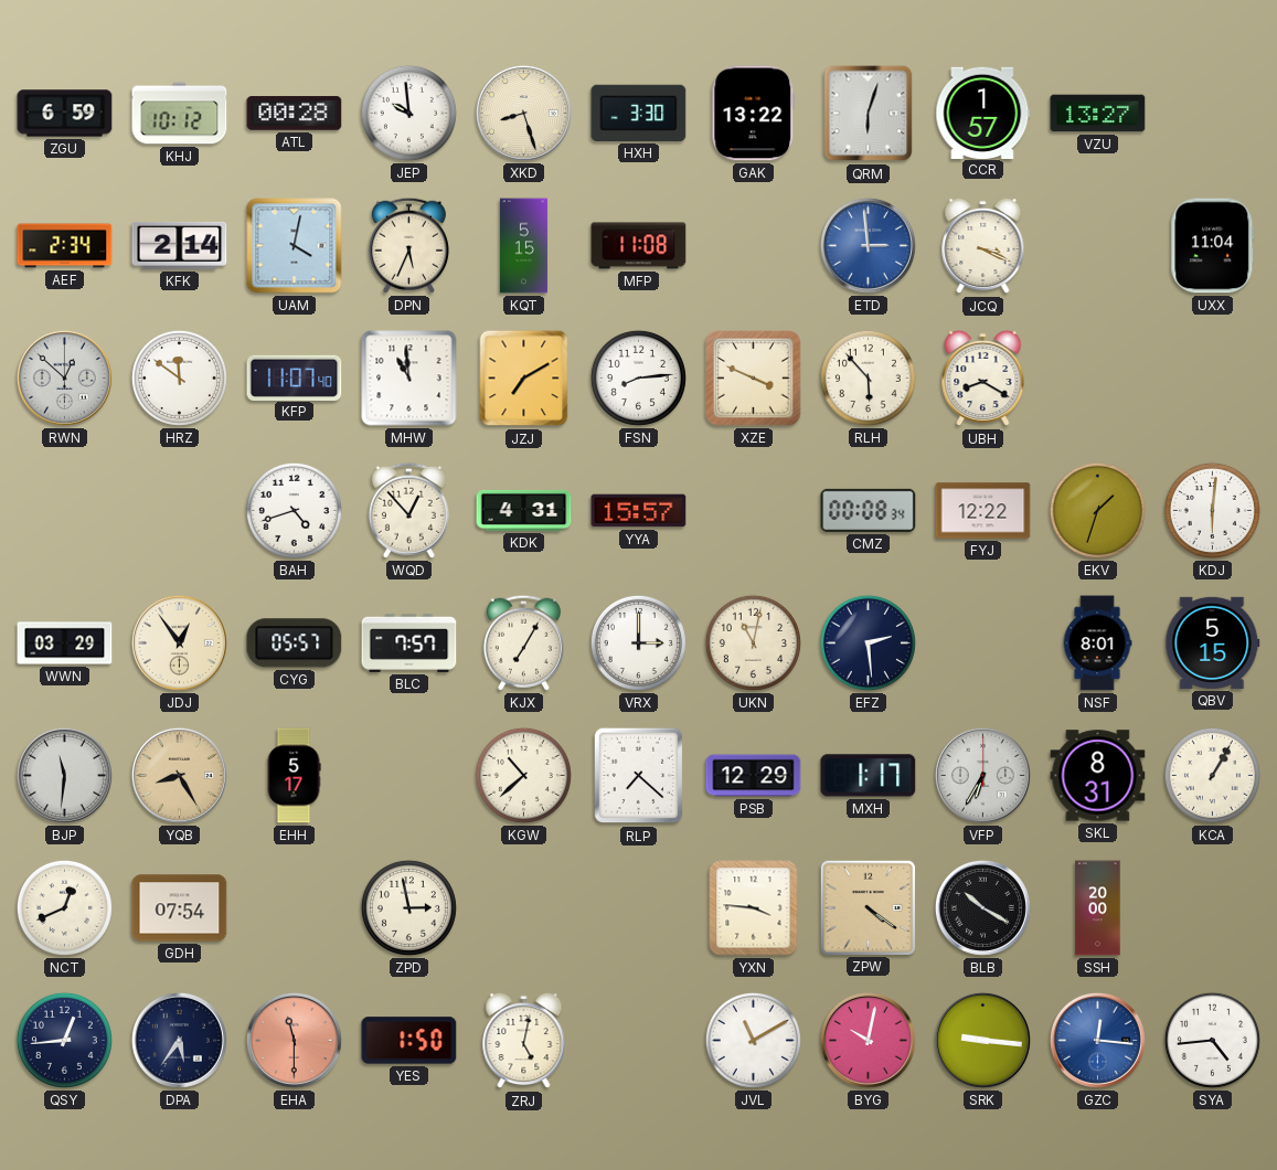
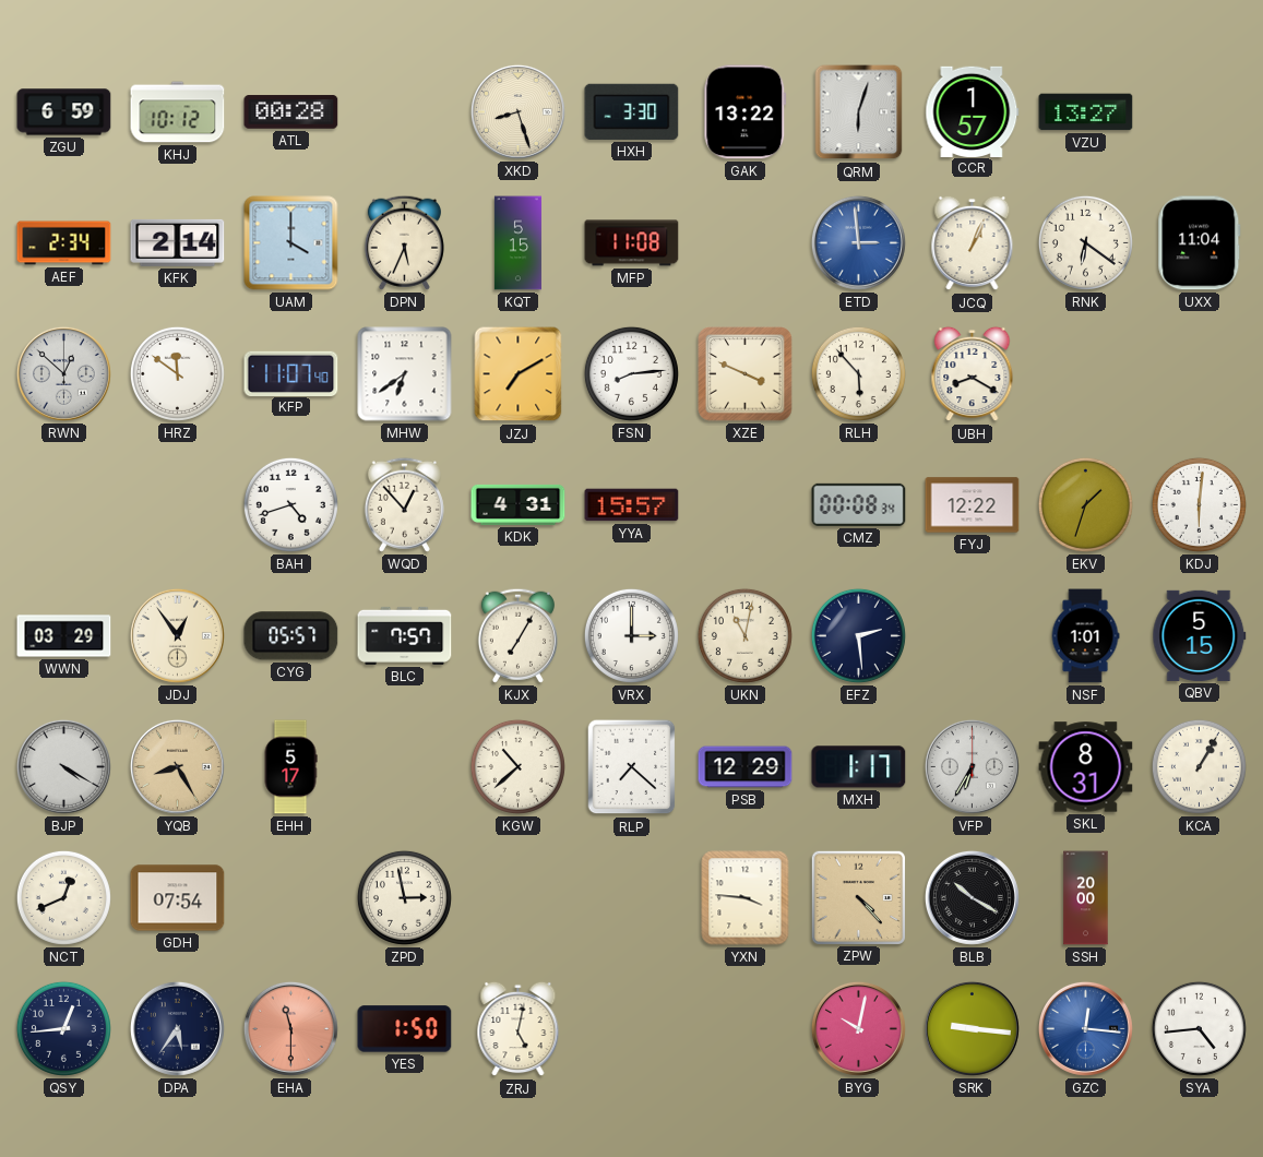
JEP: 9:59 -> none (408, 113)
UAM: 4:02 -> 4:00 (291, 243)
JCQ: 3:19 -> 1:04 (973, 243)
RNK: none -> 6:21 (1085, 242)
MHW: 10:59 -> 6:39 (405, 374)
NSF: 8:01 -> 1:01 (1085, 636)
BJP: 11:31 -> 4:20 (63, 766)
ZPW: 4:21 -> 4:23 (858, 897)
JVL: 11:10 -> none (753, 1040)
